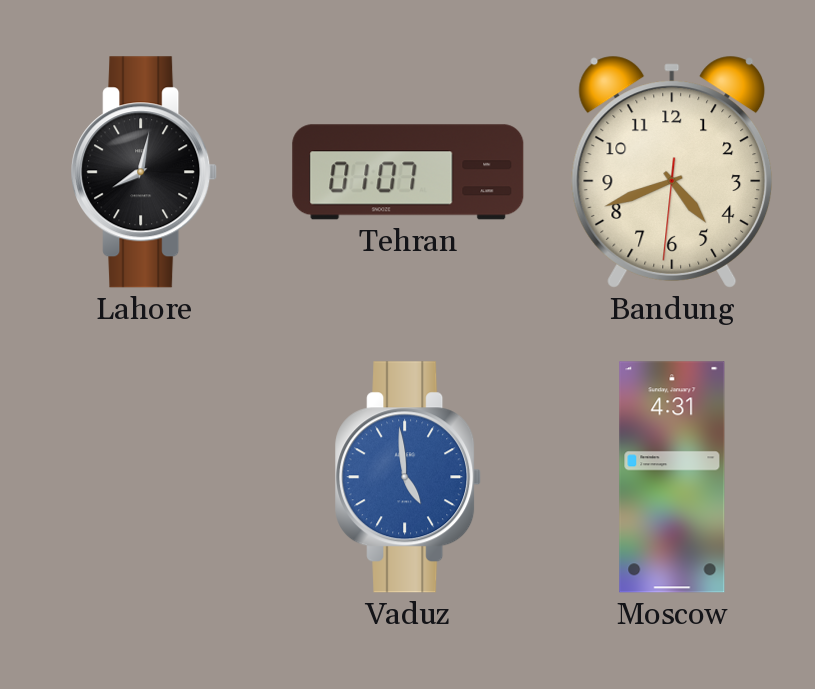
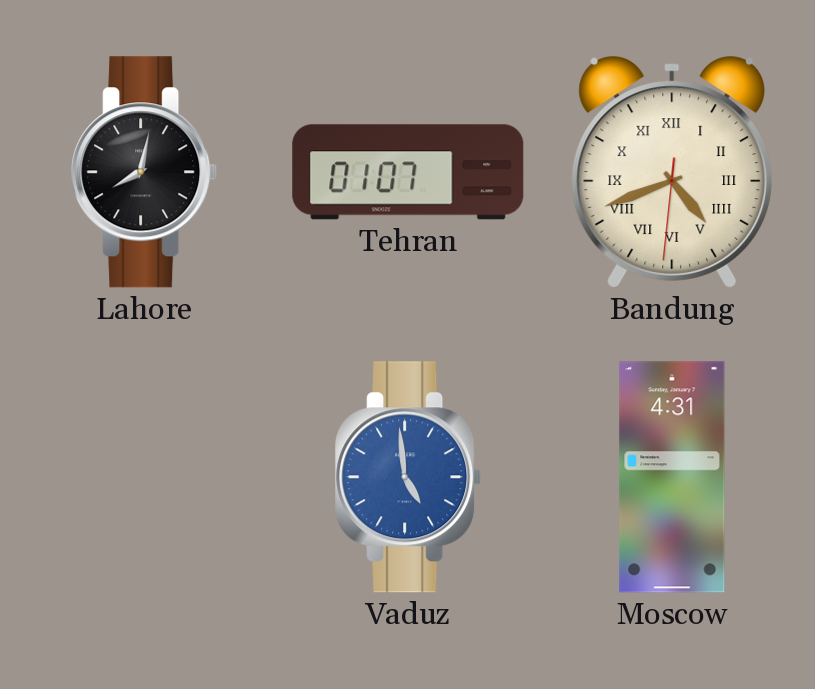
Bandung numerals: Arabic -> Roman (672, 172)
